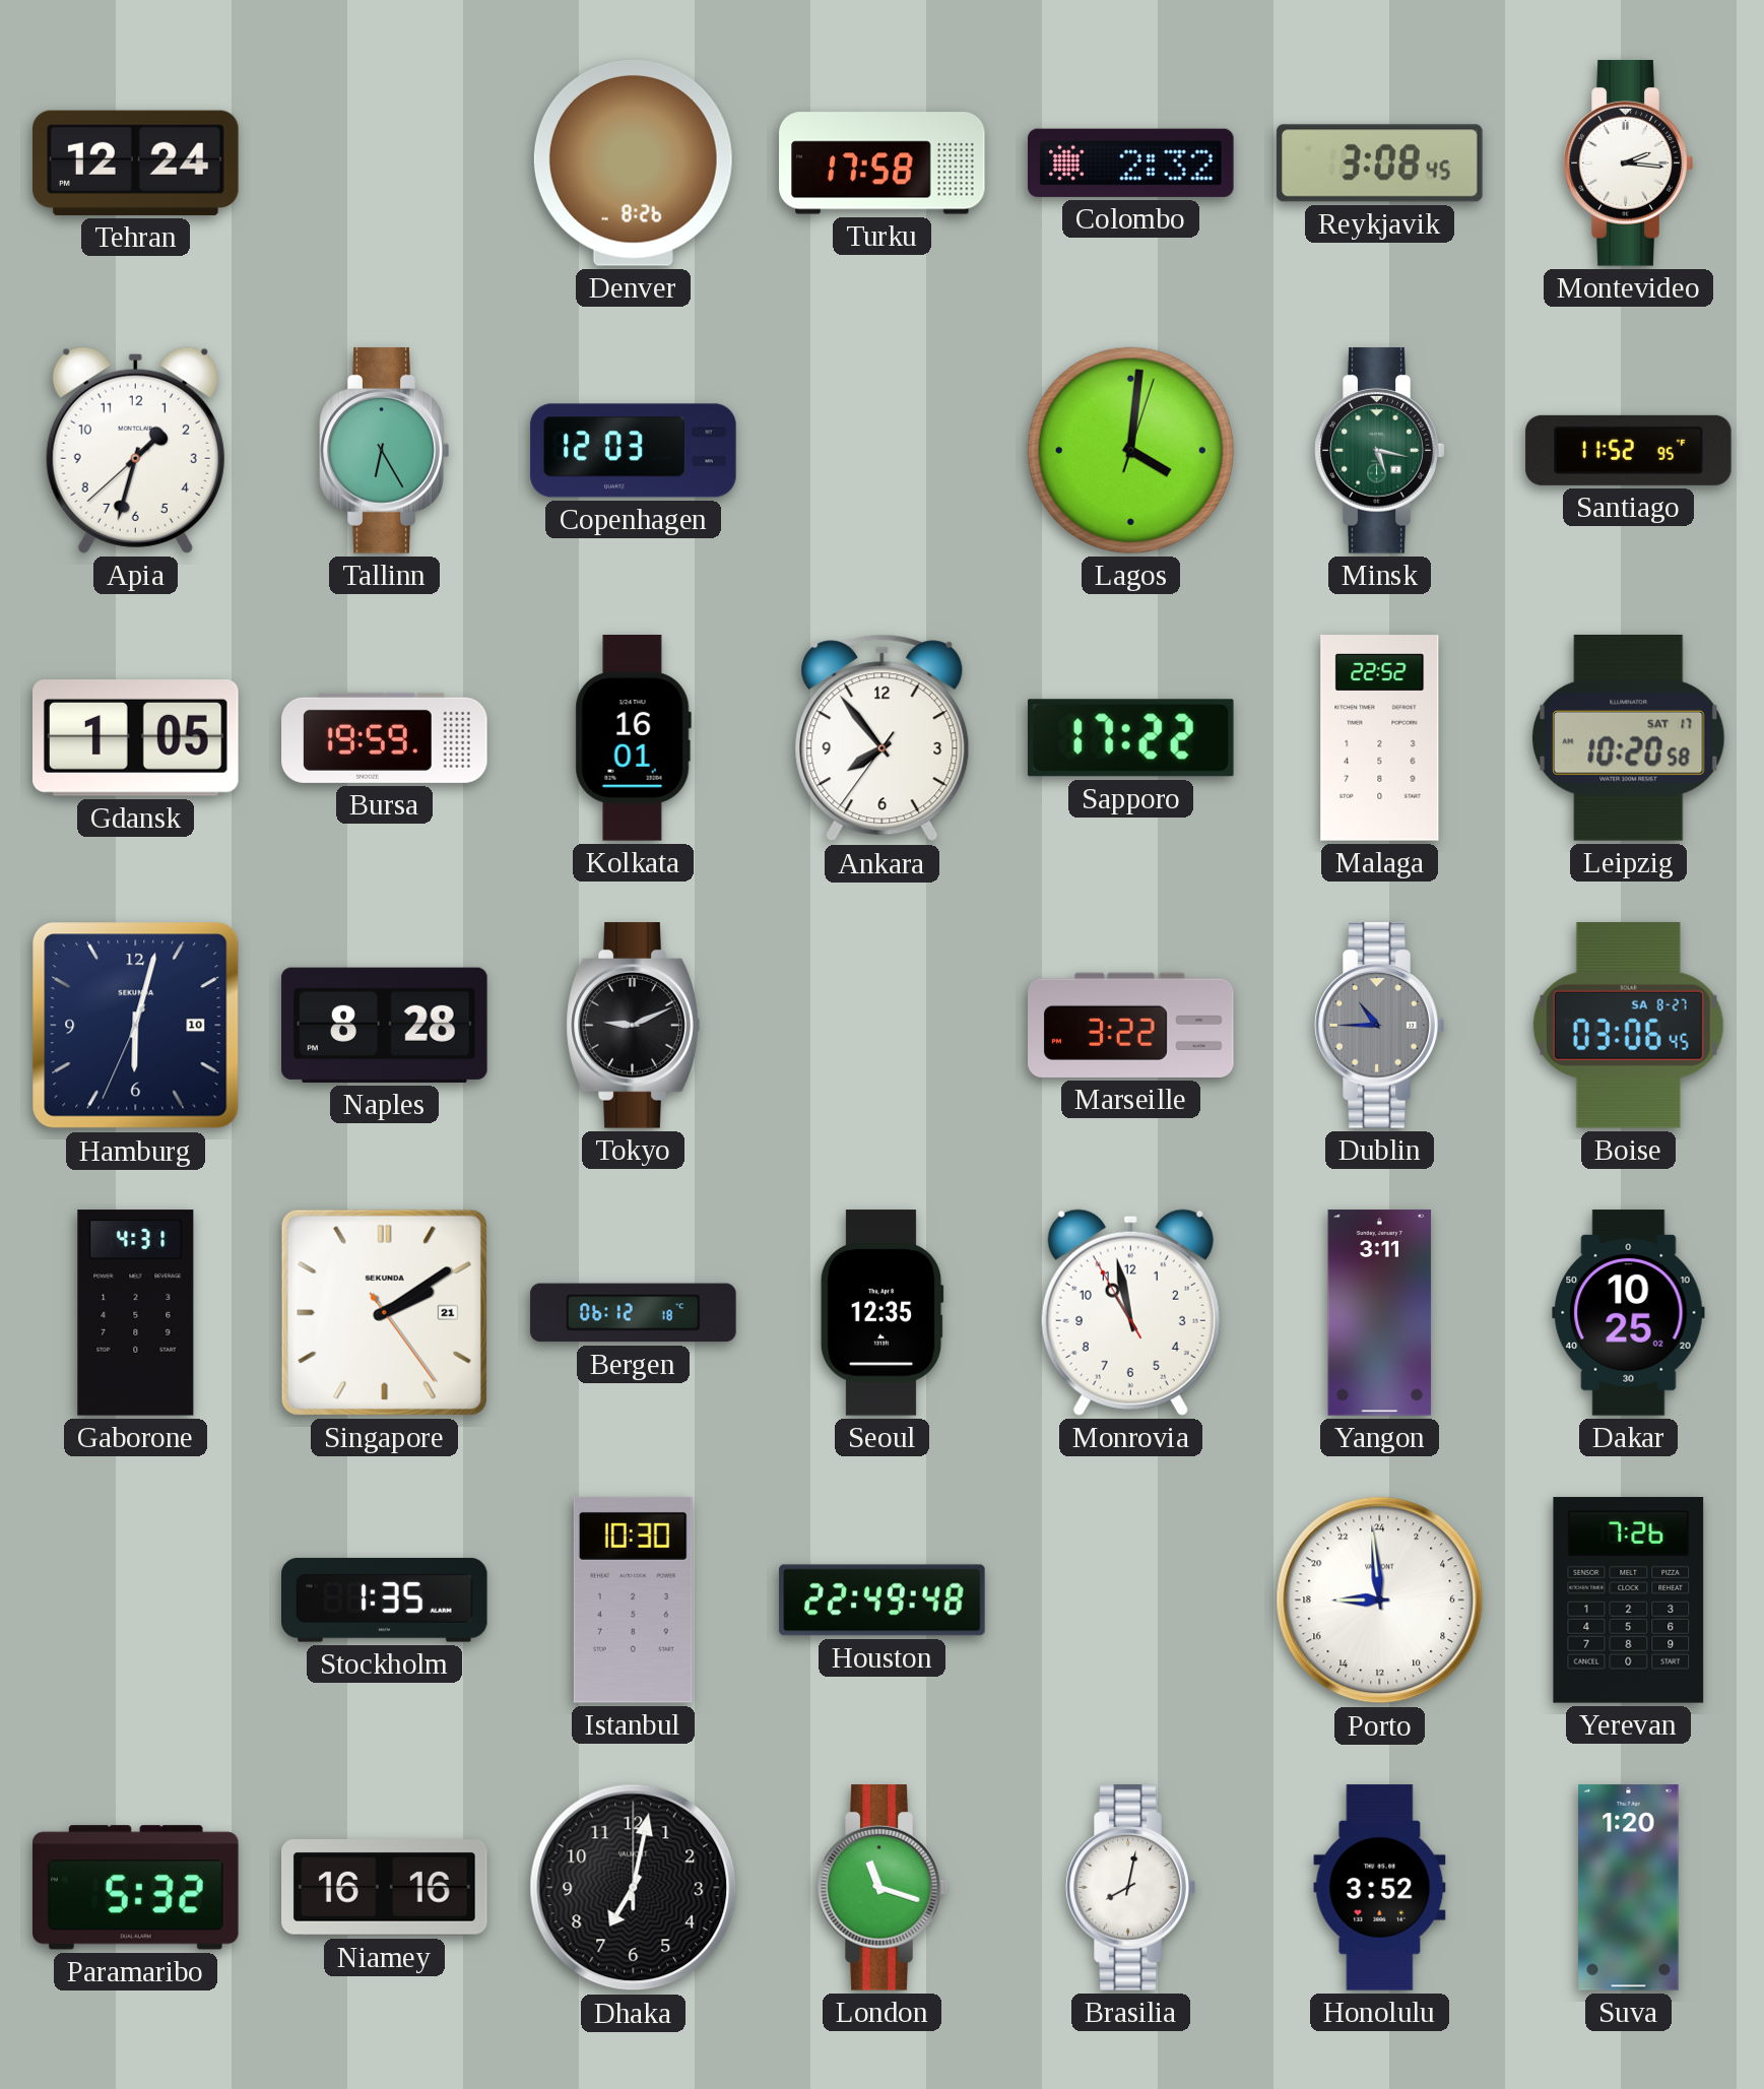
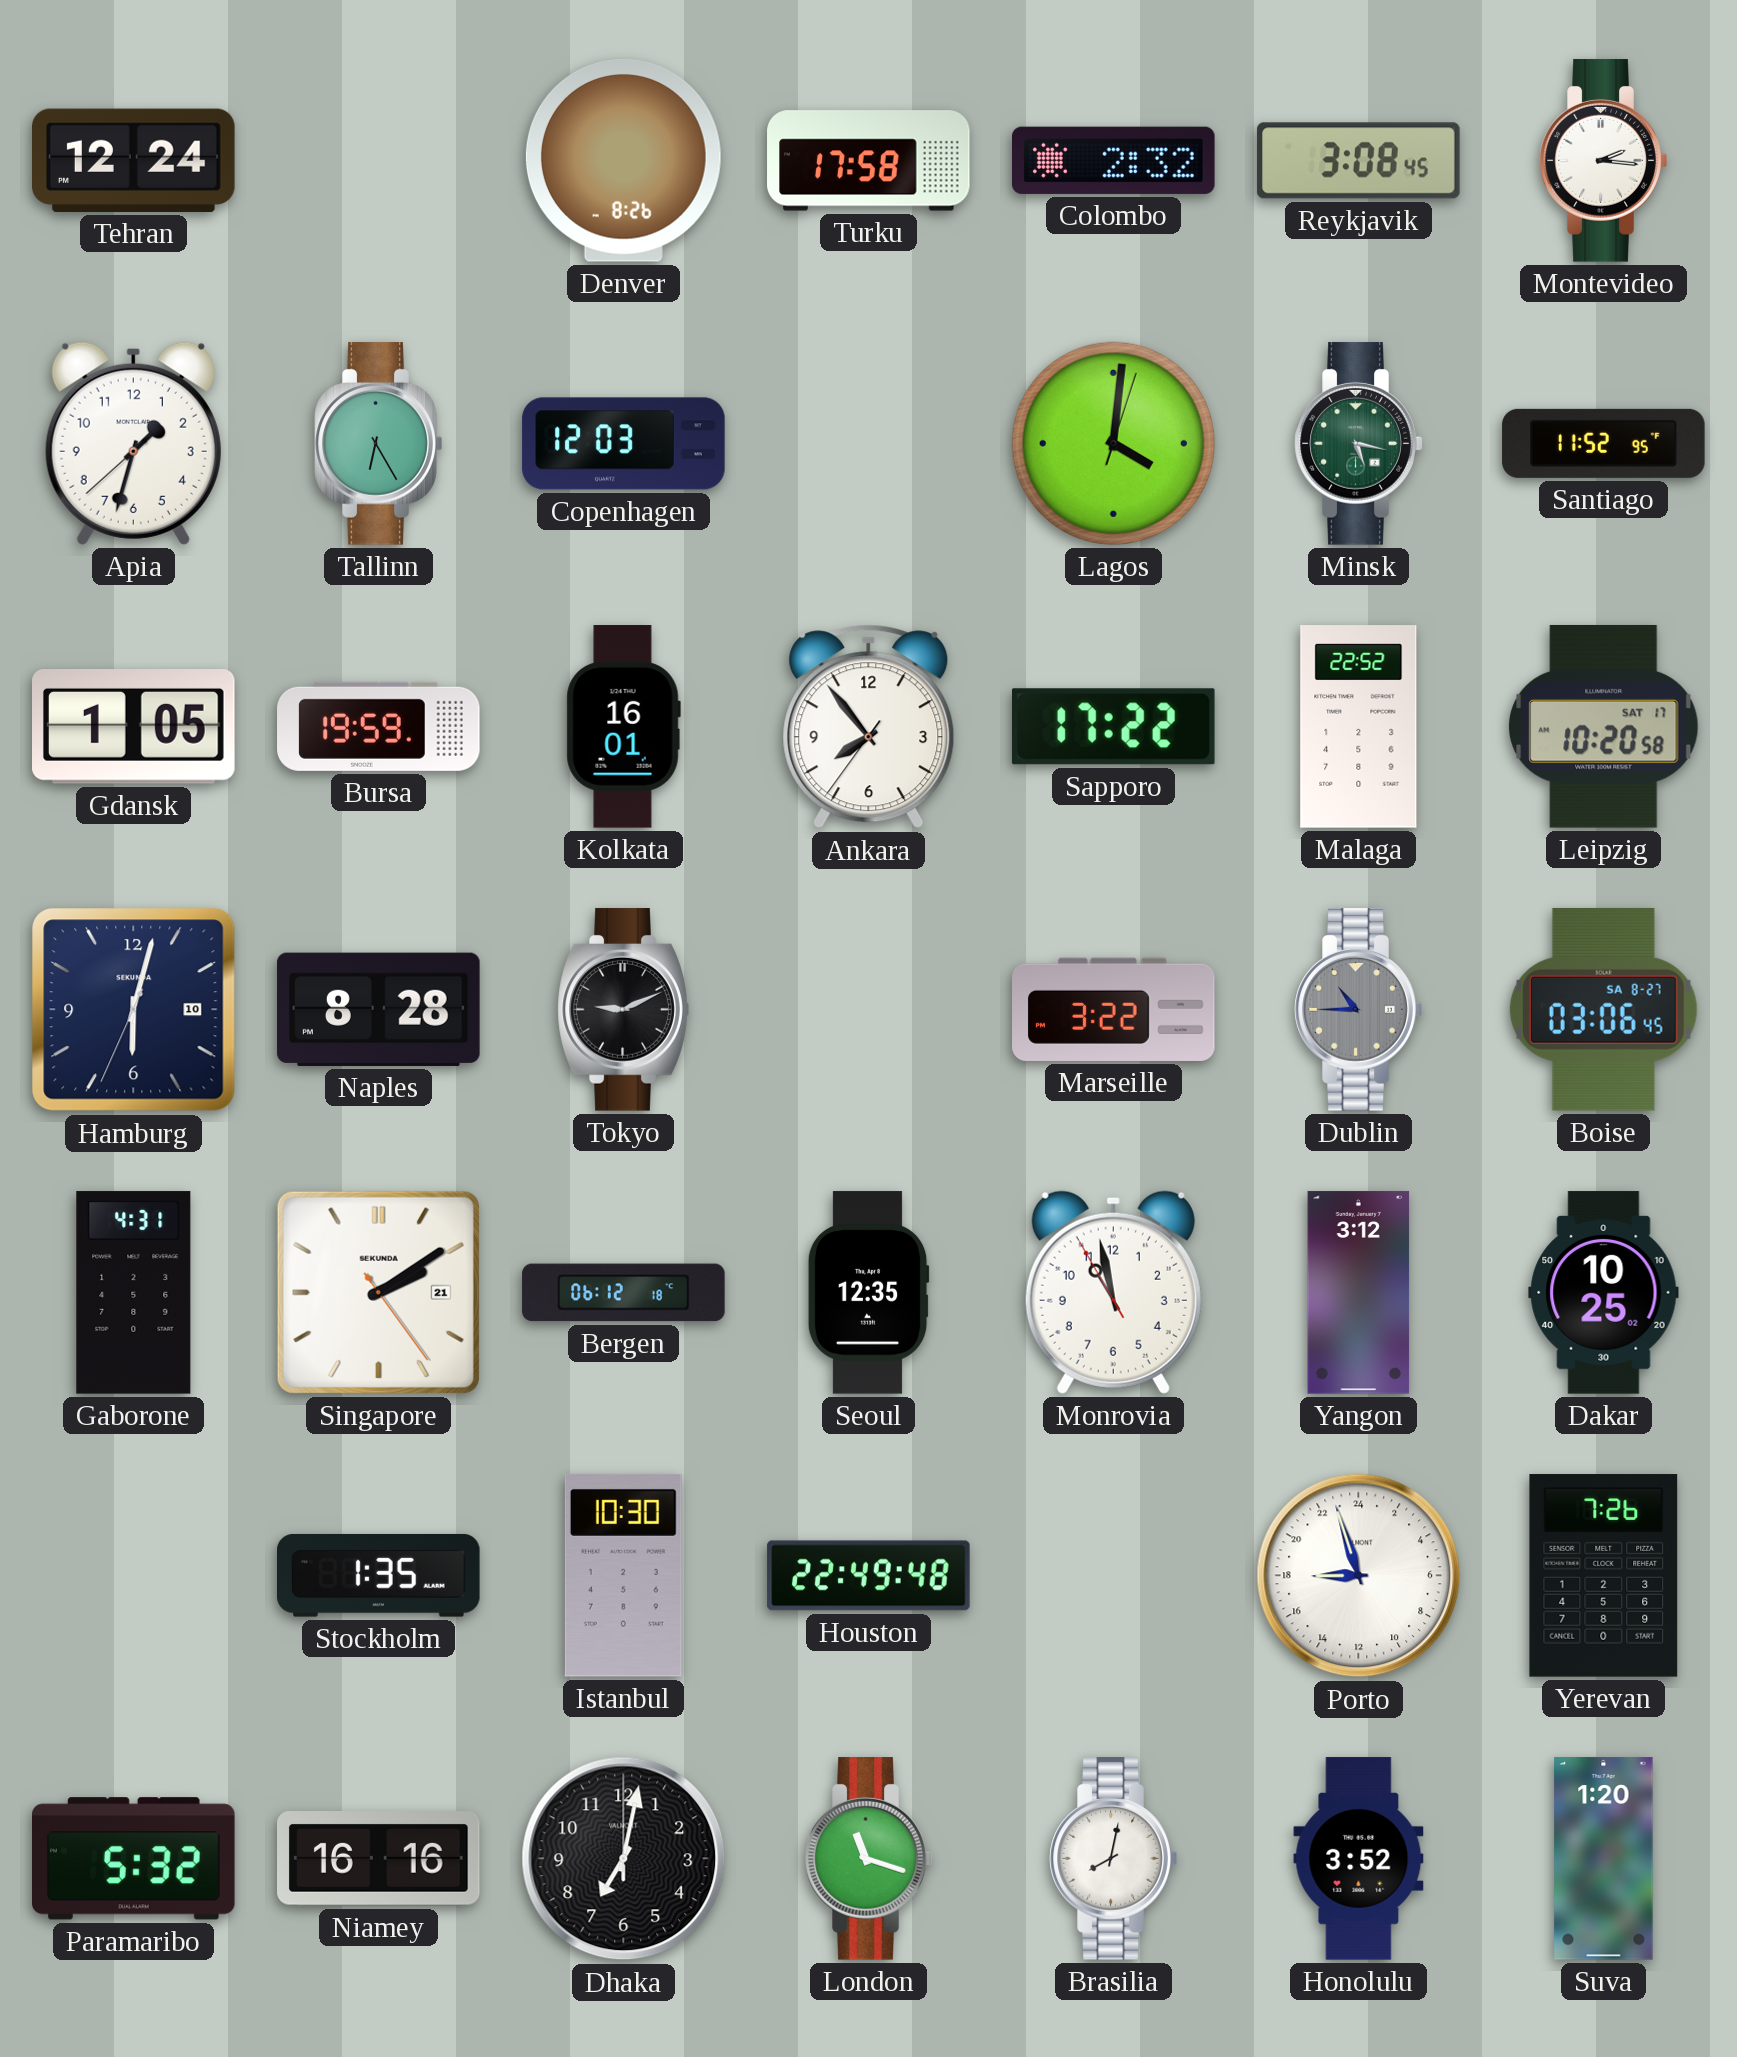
Yangon: 3:11 -> 3:12 (1359, 1293)
Porto: 17:59 -> 17:57 (1359, 1576)
